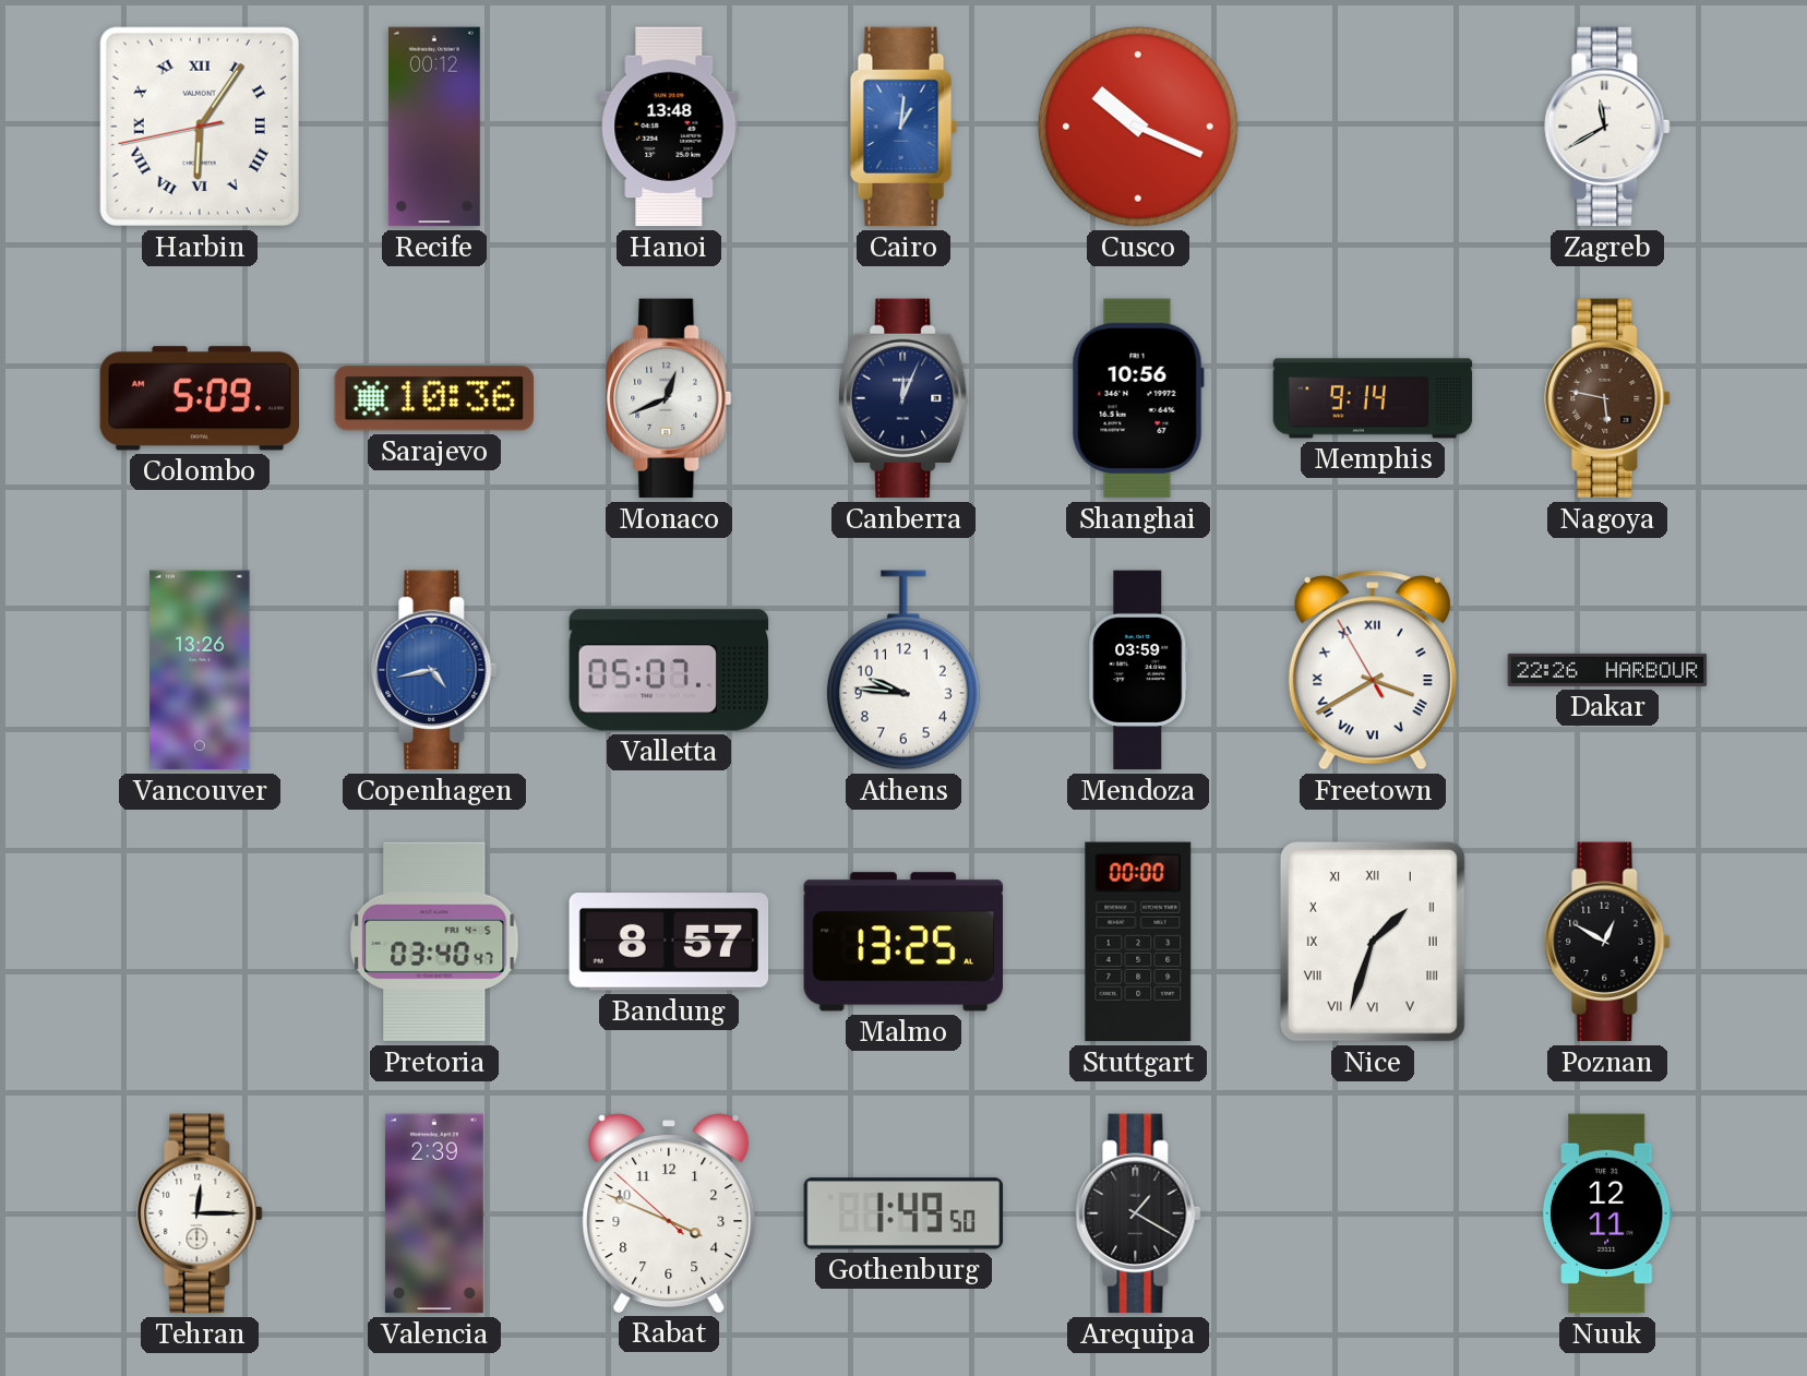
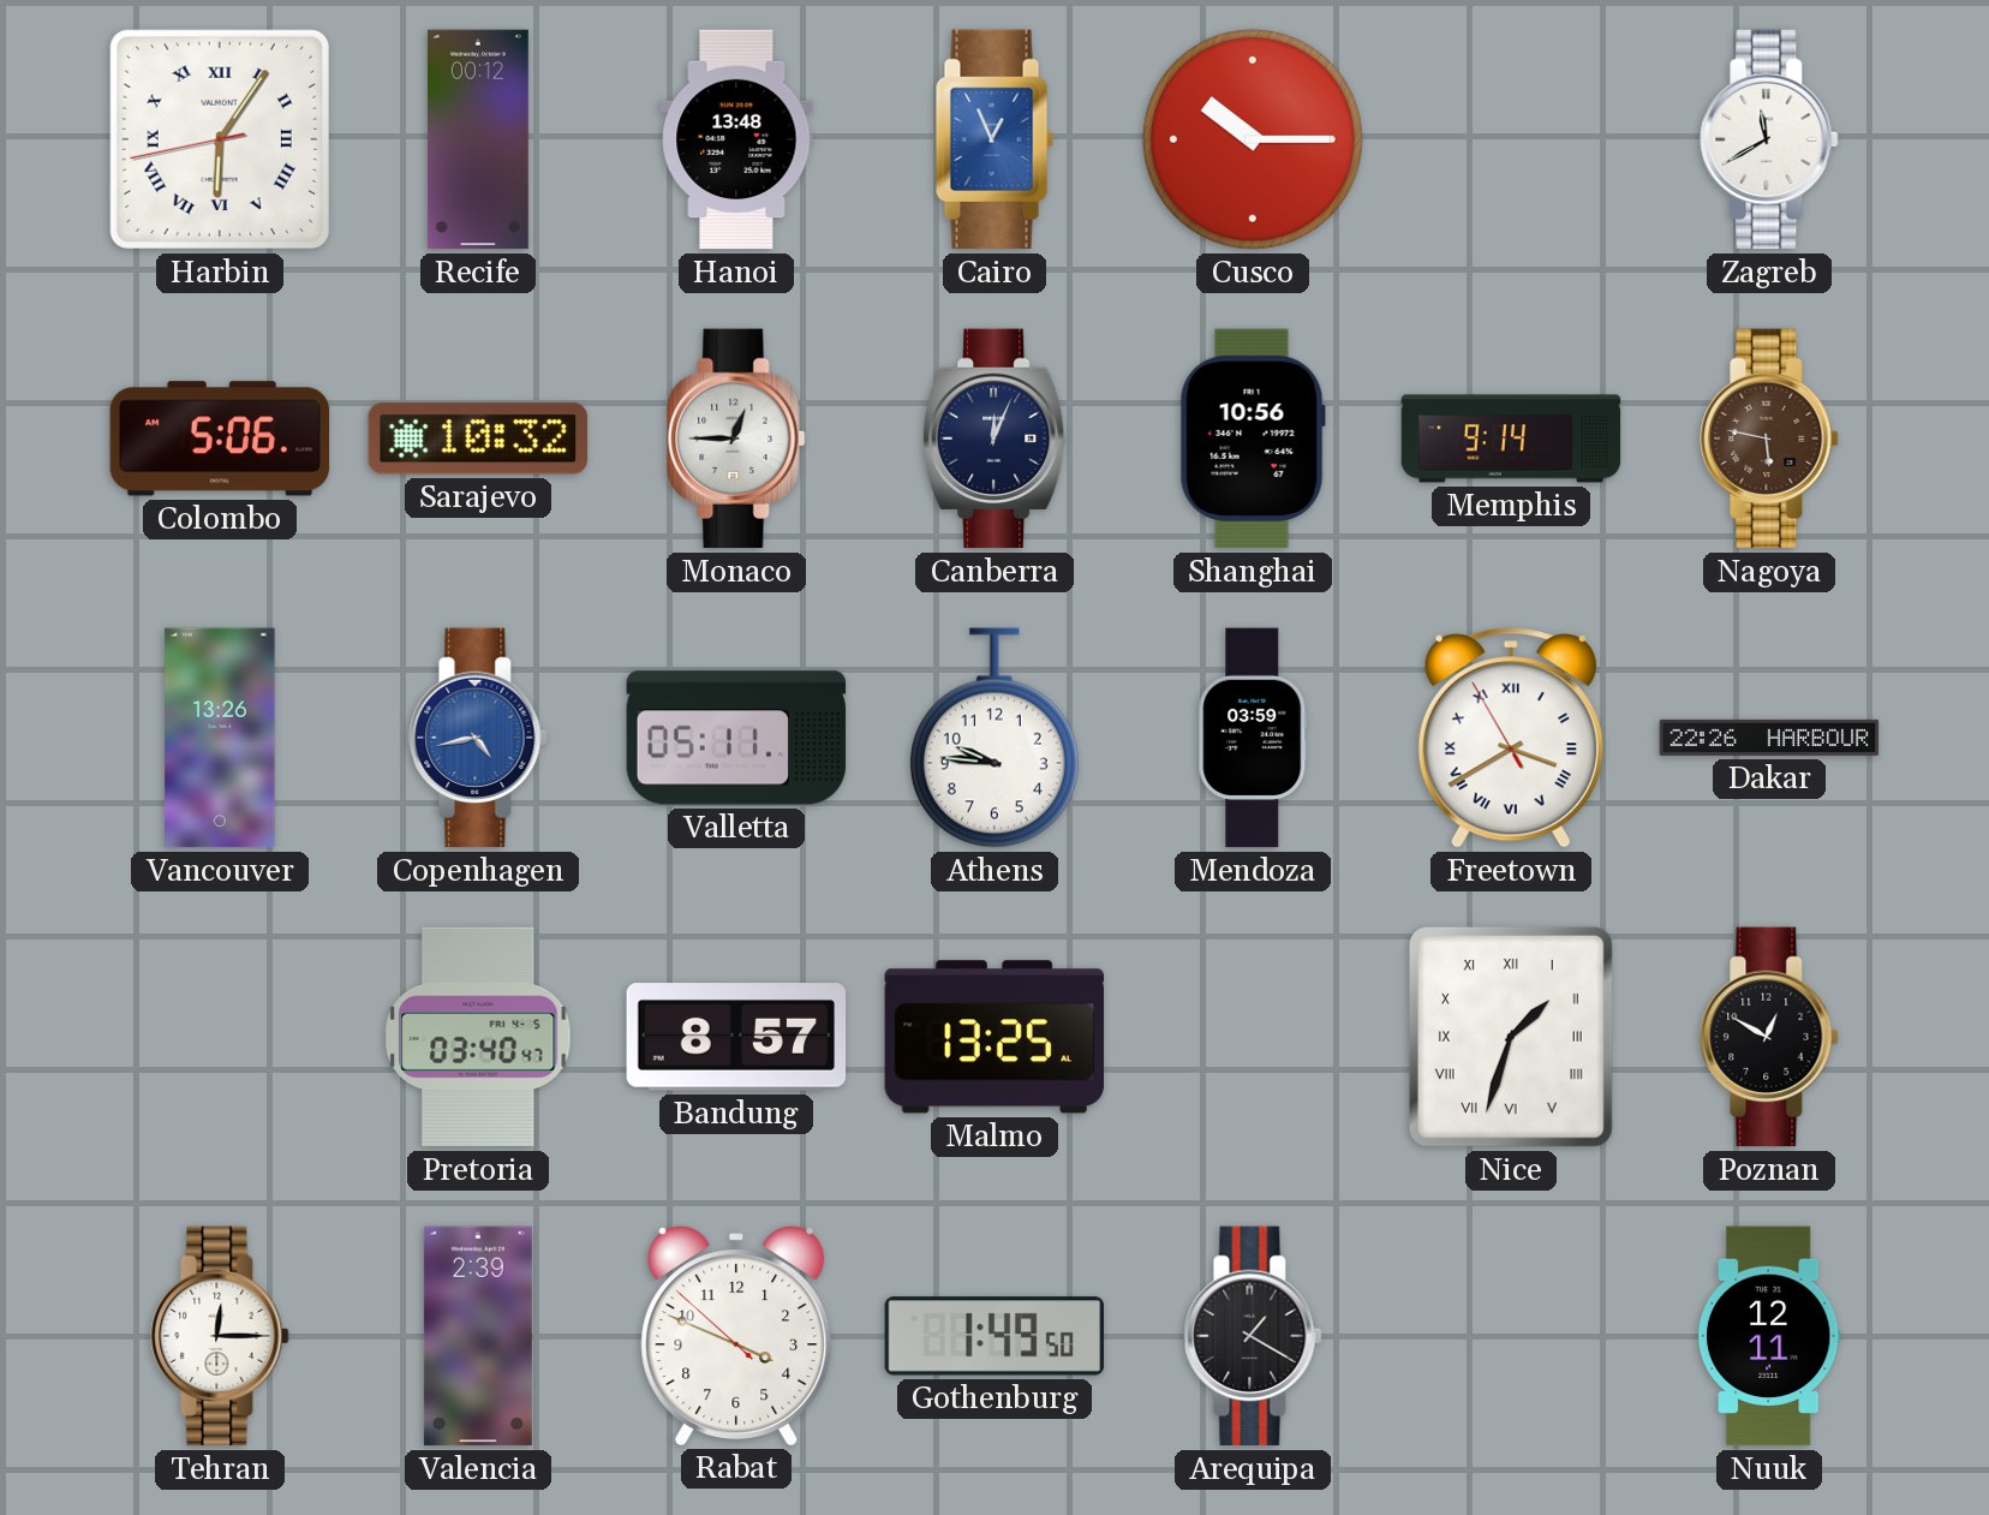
Cairo: 1:01 -> 12:56 (994, 139)
Cusco: 10:19 -> 10:15 (1253, 139)
Colombo: 5:09 -> 5:06 (220, 439)
Sarajevo: 10:36 -> 10:32 (477, 439)
Monaco: 12:41 -> 12:45 (736, 439)
Valletta: 05:07 -> 05:11 (736, 738)
Stuttgart: 00:00 -> none (1138, 942)
